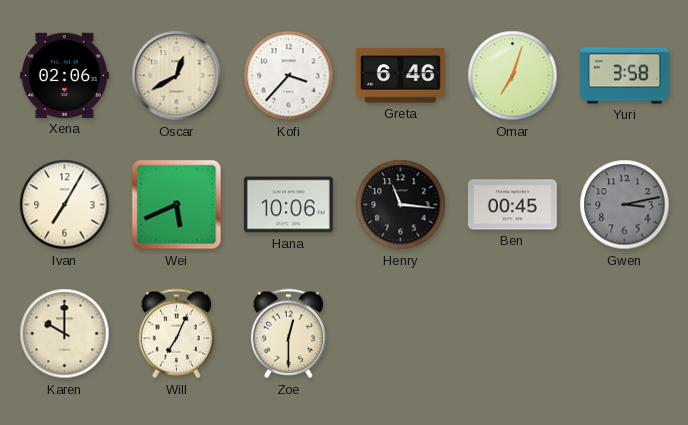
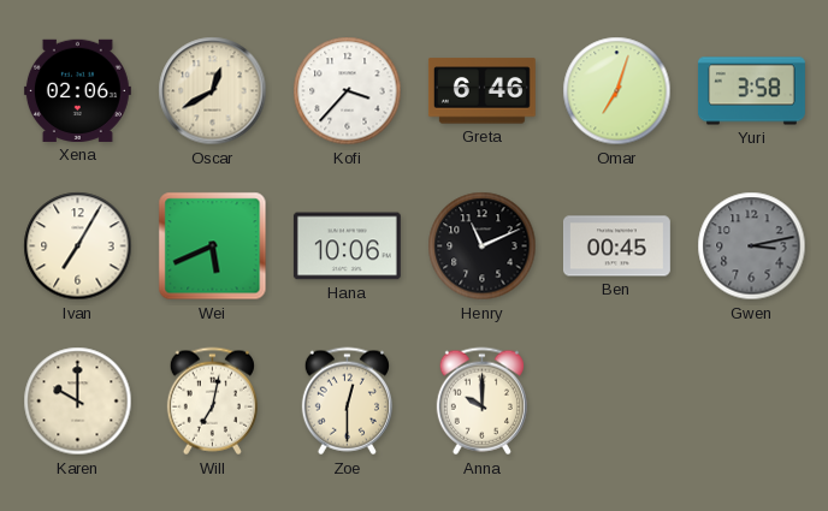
Henry: 11:16 -> 11:11 (483, 246)
Will: 7:04 -> 7:02 (212, 402)
Anna: none -> 10:00 (481, 402)
